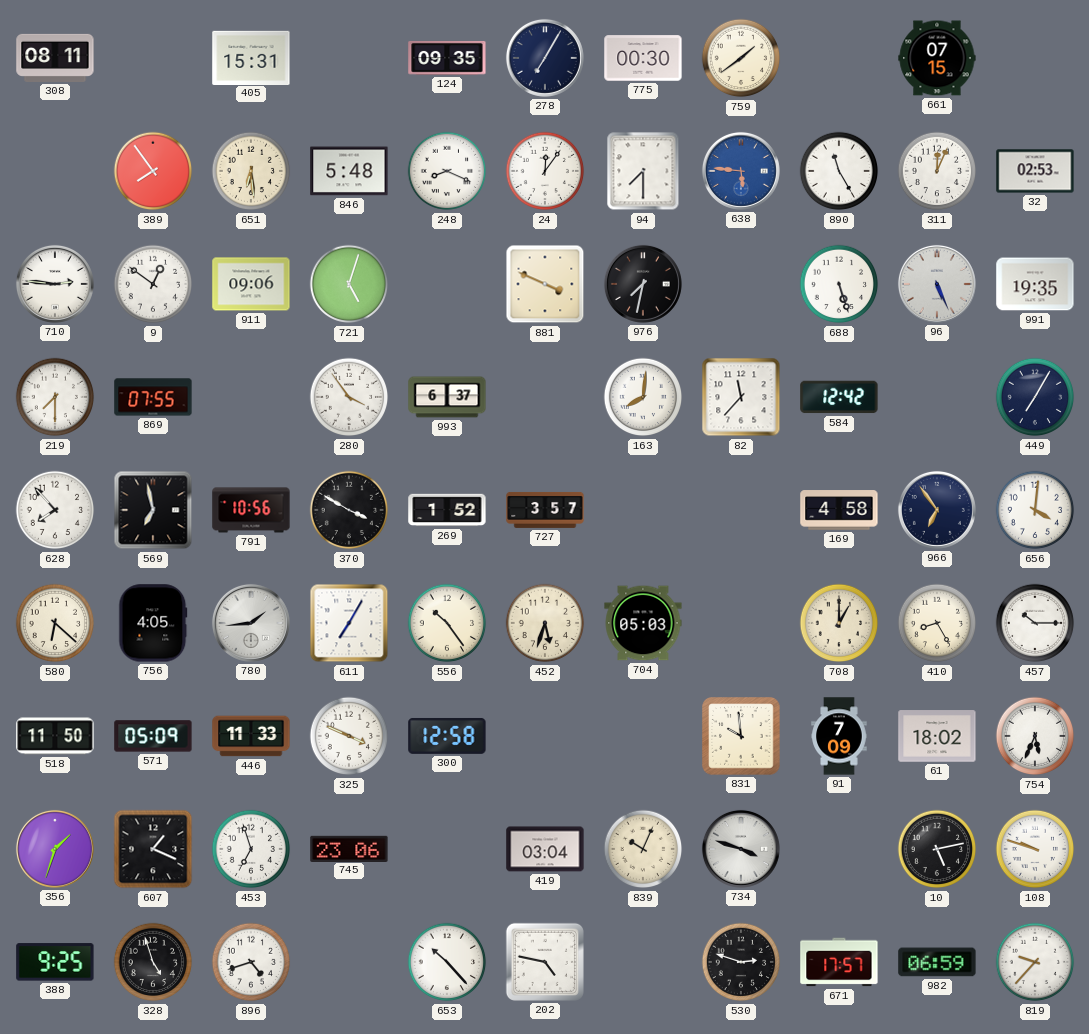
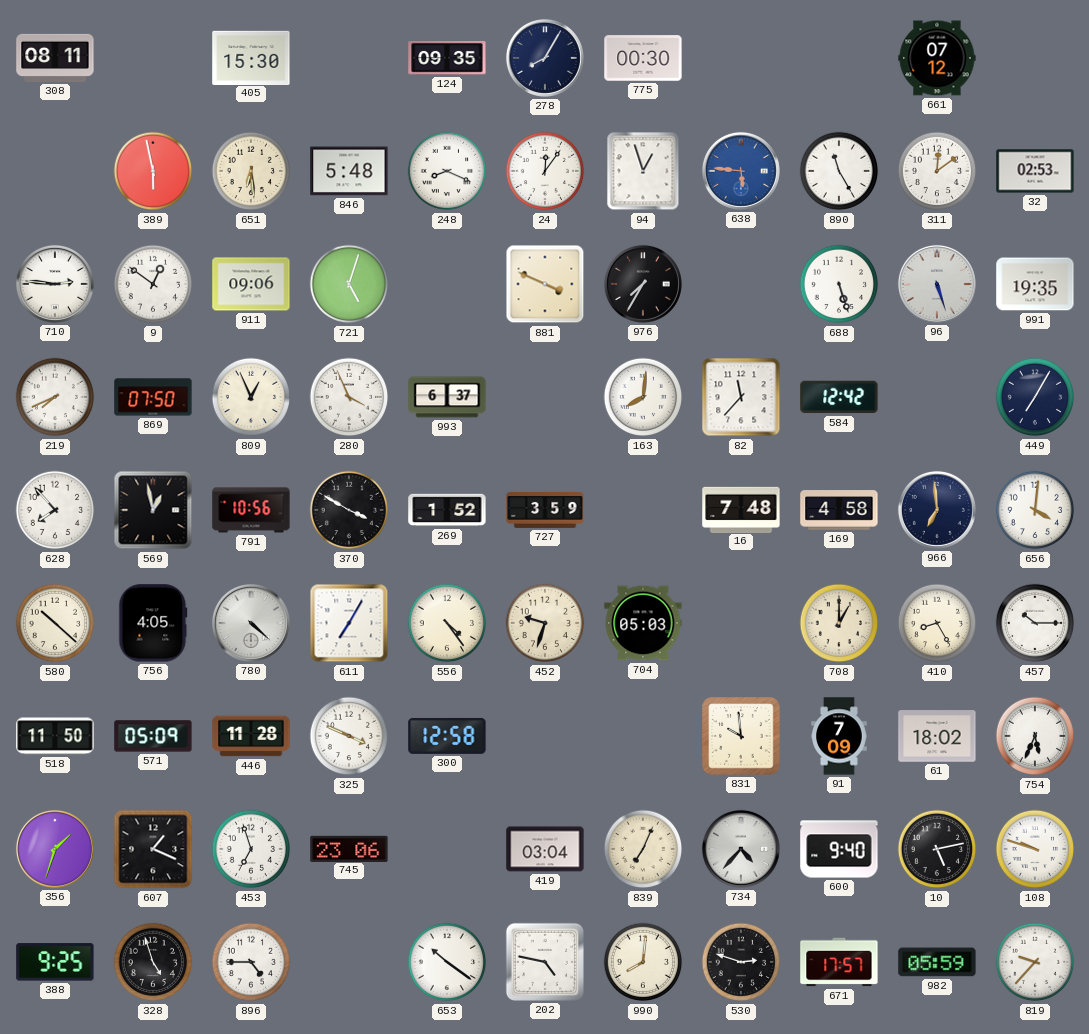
405: 15:31 -> 15:30 (251, 57)
278: 7:05 -> 8:05 (545, 58)
759: 1:39 -> none (741, 58)
661: 07:15 -> 07:12 (937, 58)
389: 7:54 -> 5:58 (153, 171)
94: 7:30 -> 12:57 (643, 171)
311: 12:04 -> 12:09 (937, 171)
976: 7:32 -> 7:35 (643, 284)
96: 5:26 -> 5:27 (937, 284)
219: 7:30 -> 7:41 (55, 397)
869: 07:55 -> 07:50 (153, 397)
809: none -> 12:56 (251, 397)
280: 3:54 -> 3:56 (349, 397)
569: 6:58 -> 12:58 (153, 510)
727: 3:57 -> 3:59 (545, 510)
16: none -> 7:48 (741, 509)
966: 6:54 -> 6:59 (937, 510)
580: 6:22 -> 10:22 (55, 623)
780: 1:44 -> 4:22 (251, 623)
556: 10:24 -> 4:24 (447, 623)
452: 5:33 -> 9:33 (545, 623)
446: 11:33 -> 11:28 (251, 736)
839: 10:04 -> 7:04 (643, 849)
734: 3:48 -> 4:37 (741, 849)
600: none -> 9:40 (839, 849)
896: 4:42 -> 4:45 (251, 962)
653: 10:23 -> 10:21 (447, 962)
990: none -> 8:01 (643, 962)
982: 06:59 -> 05:59 (937, 962)
